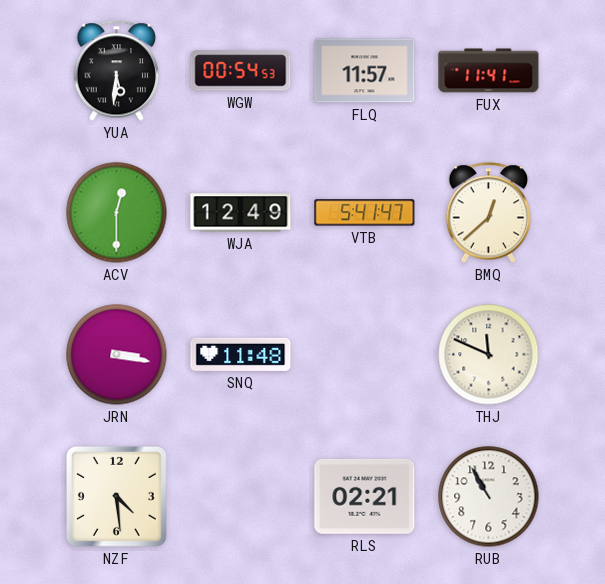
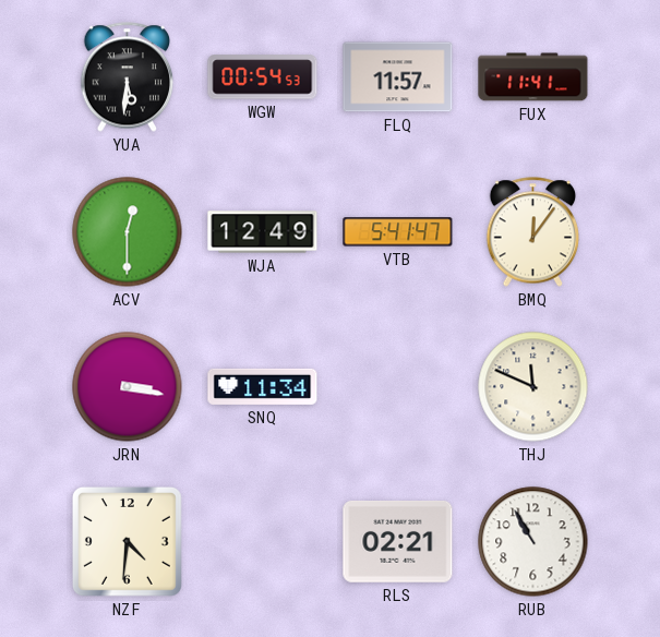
BMQ: 12:38 -> 12:06 (533, 232)
SNQ: 11:48 -> 11:34 (263, 386)
NZF: 4:29 -> 4:31 (127, 541)
